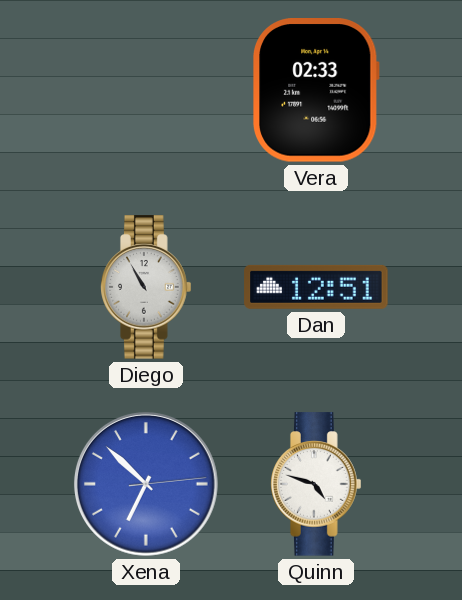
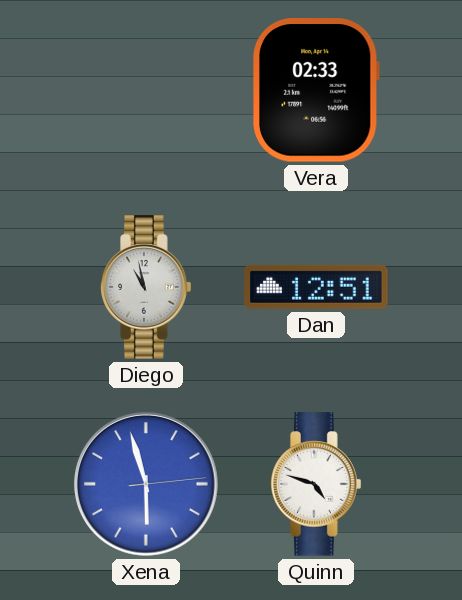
Diego: 10:55 -> 10:58 (146, 287)
Xena: 6:52 -> 5:57 (146, 484)
